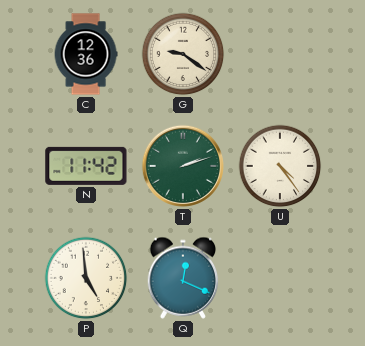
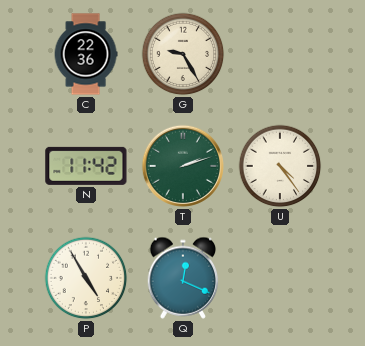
C: 12:36 -> 22:36 (86, 54)
G: 9:21 -> 9:25 (183, 54)
P: 4:59 -> 4:55 (86, 278)
